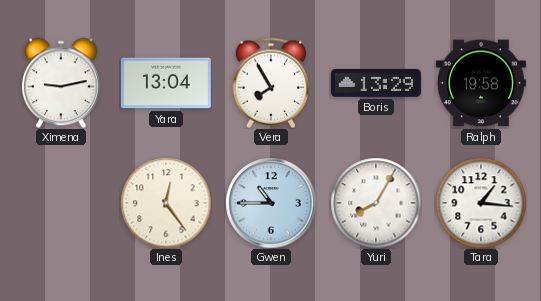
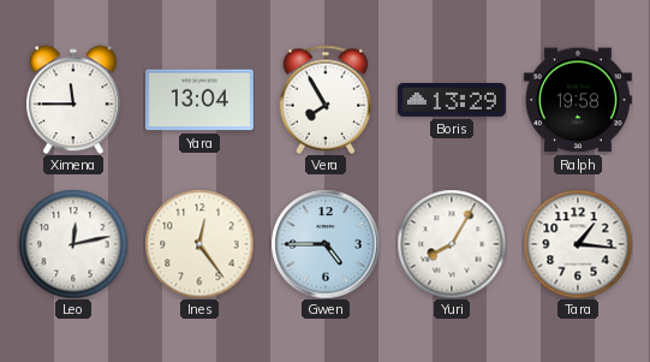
Ximena: 9:13 -> 11:45 (74, 100)
Leo: none -> 12:13 (73, 244)
Gwen: 10:45 -> 4:45 (326, 244)
